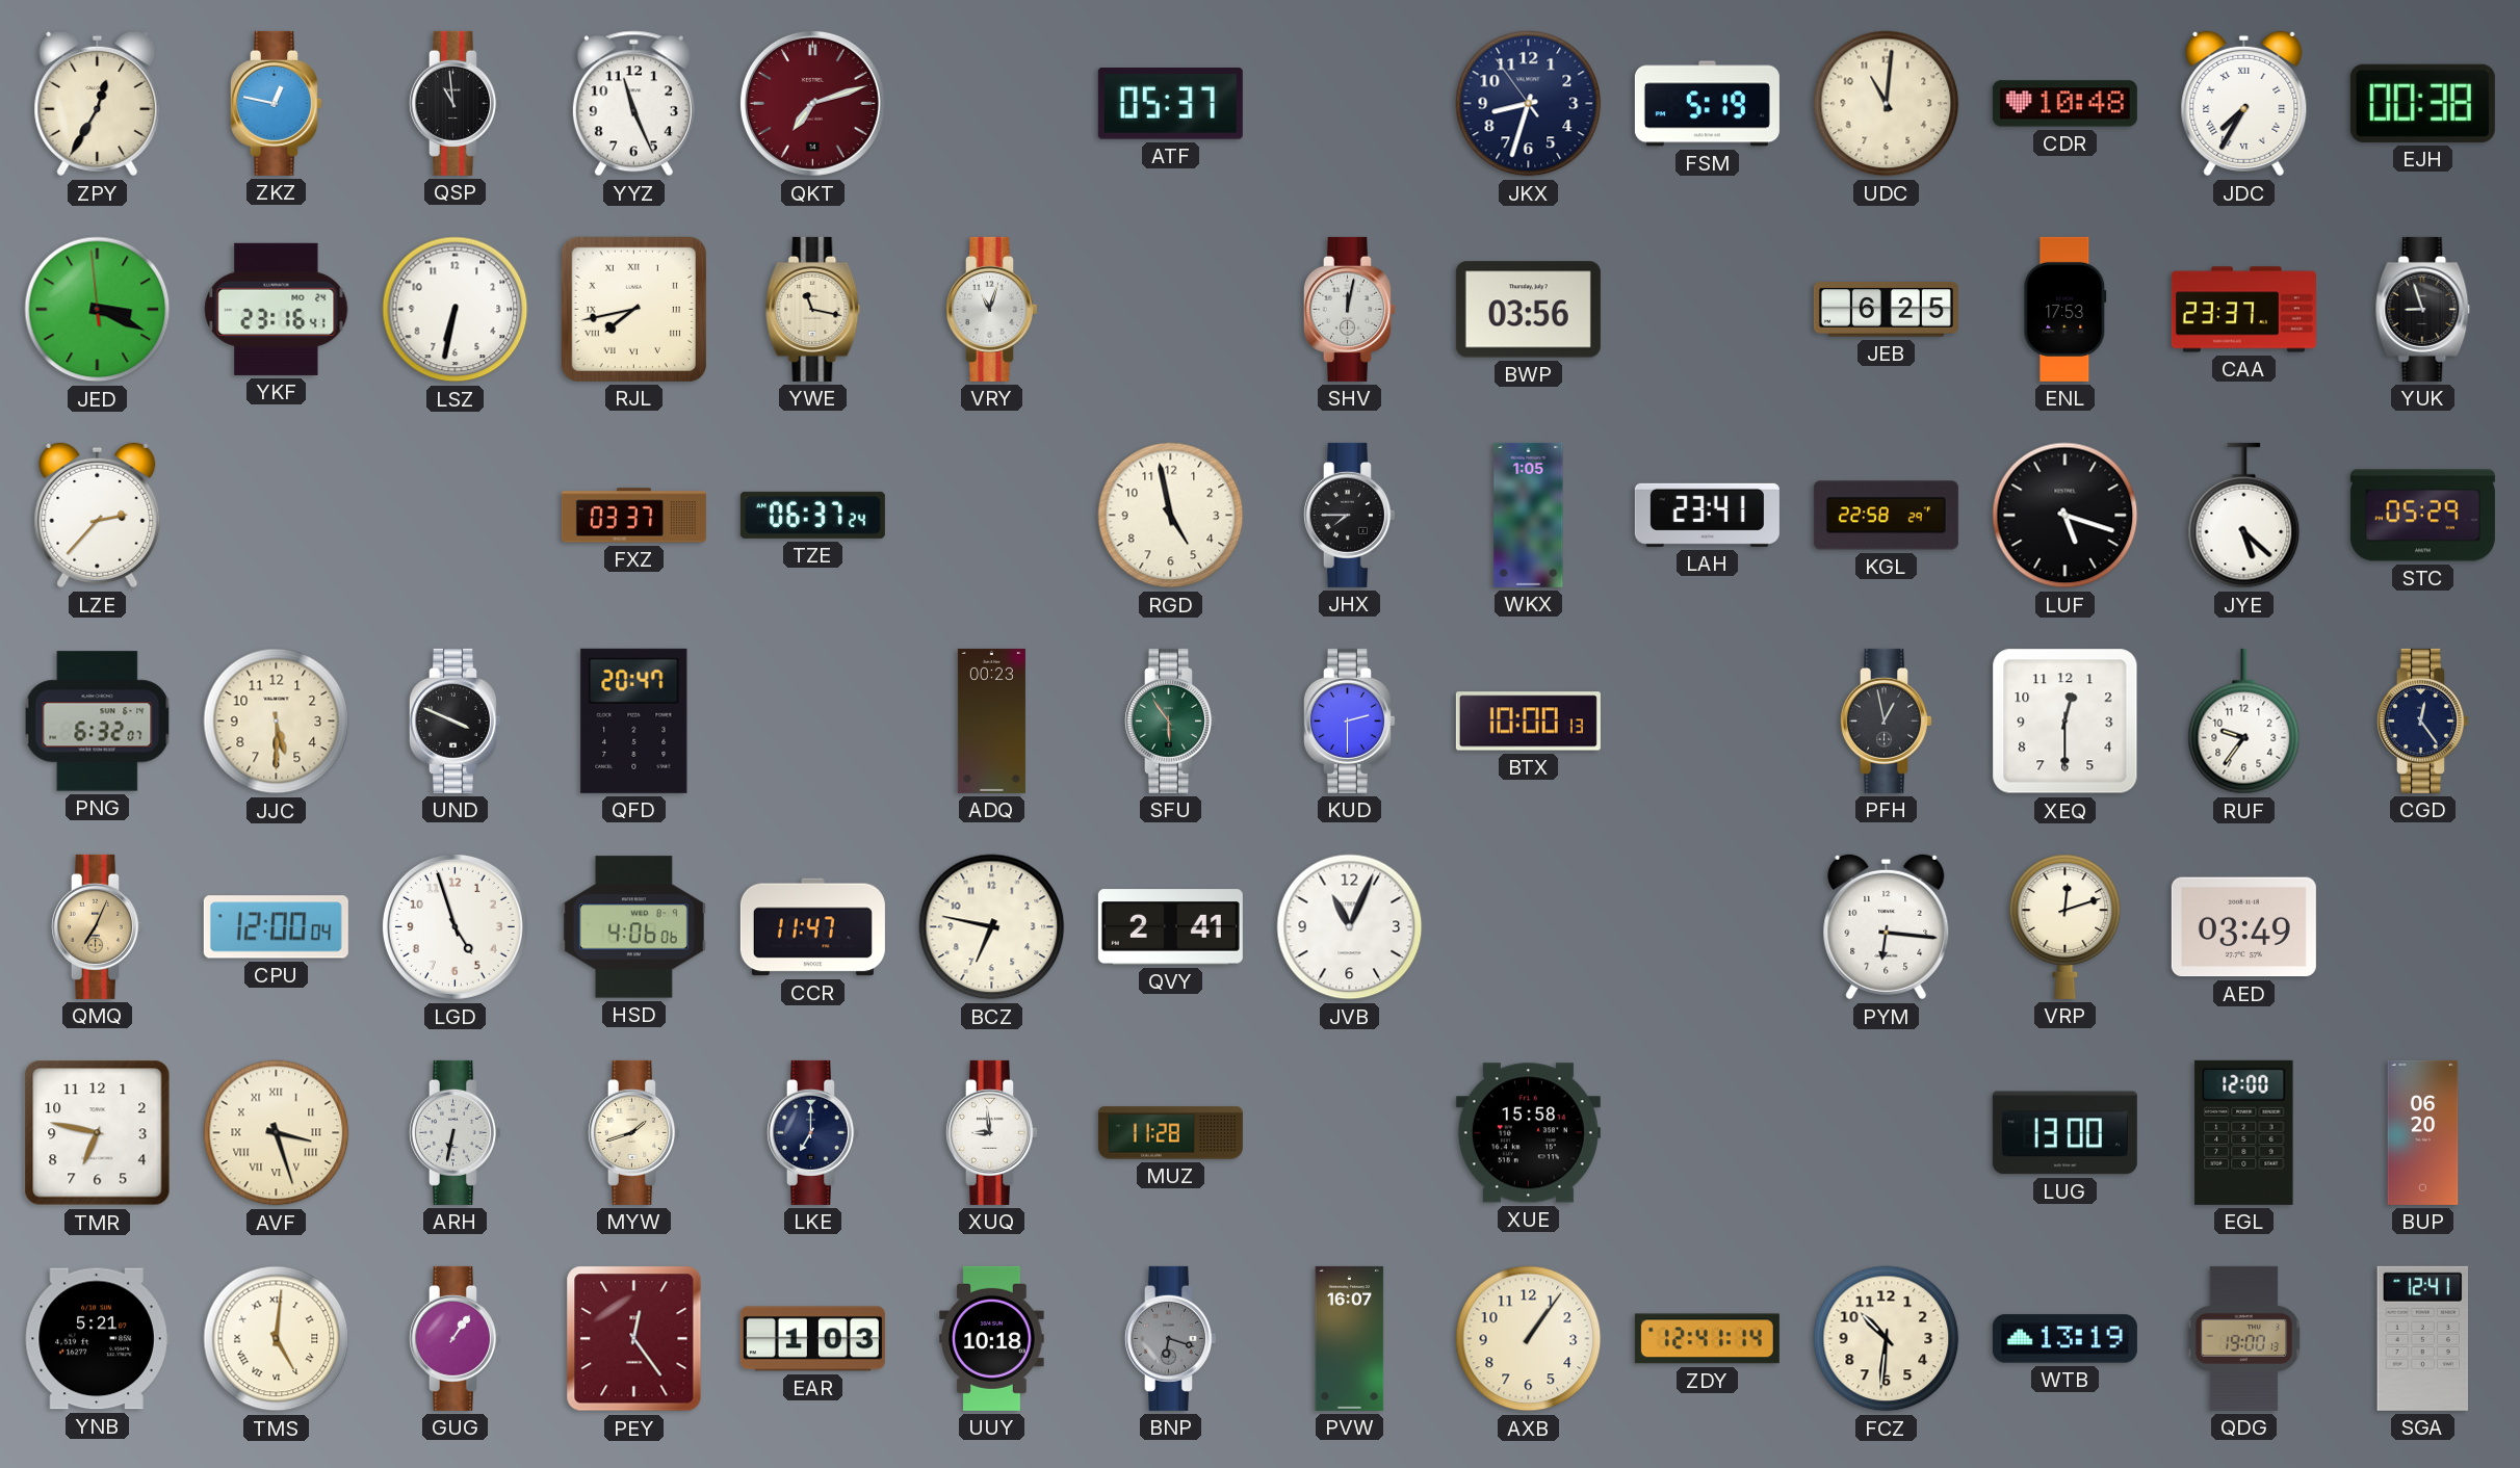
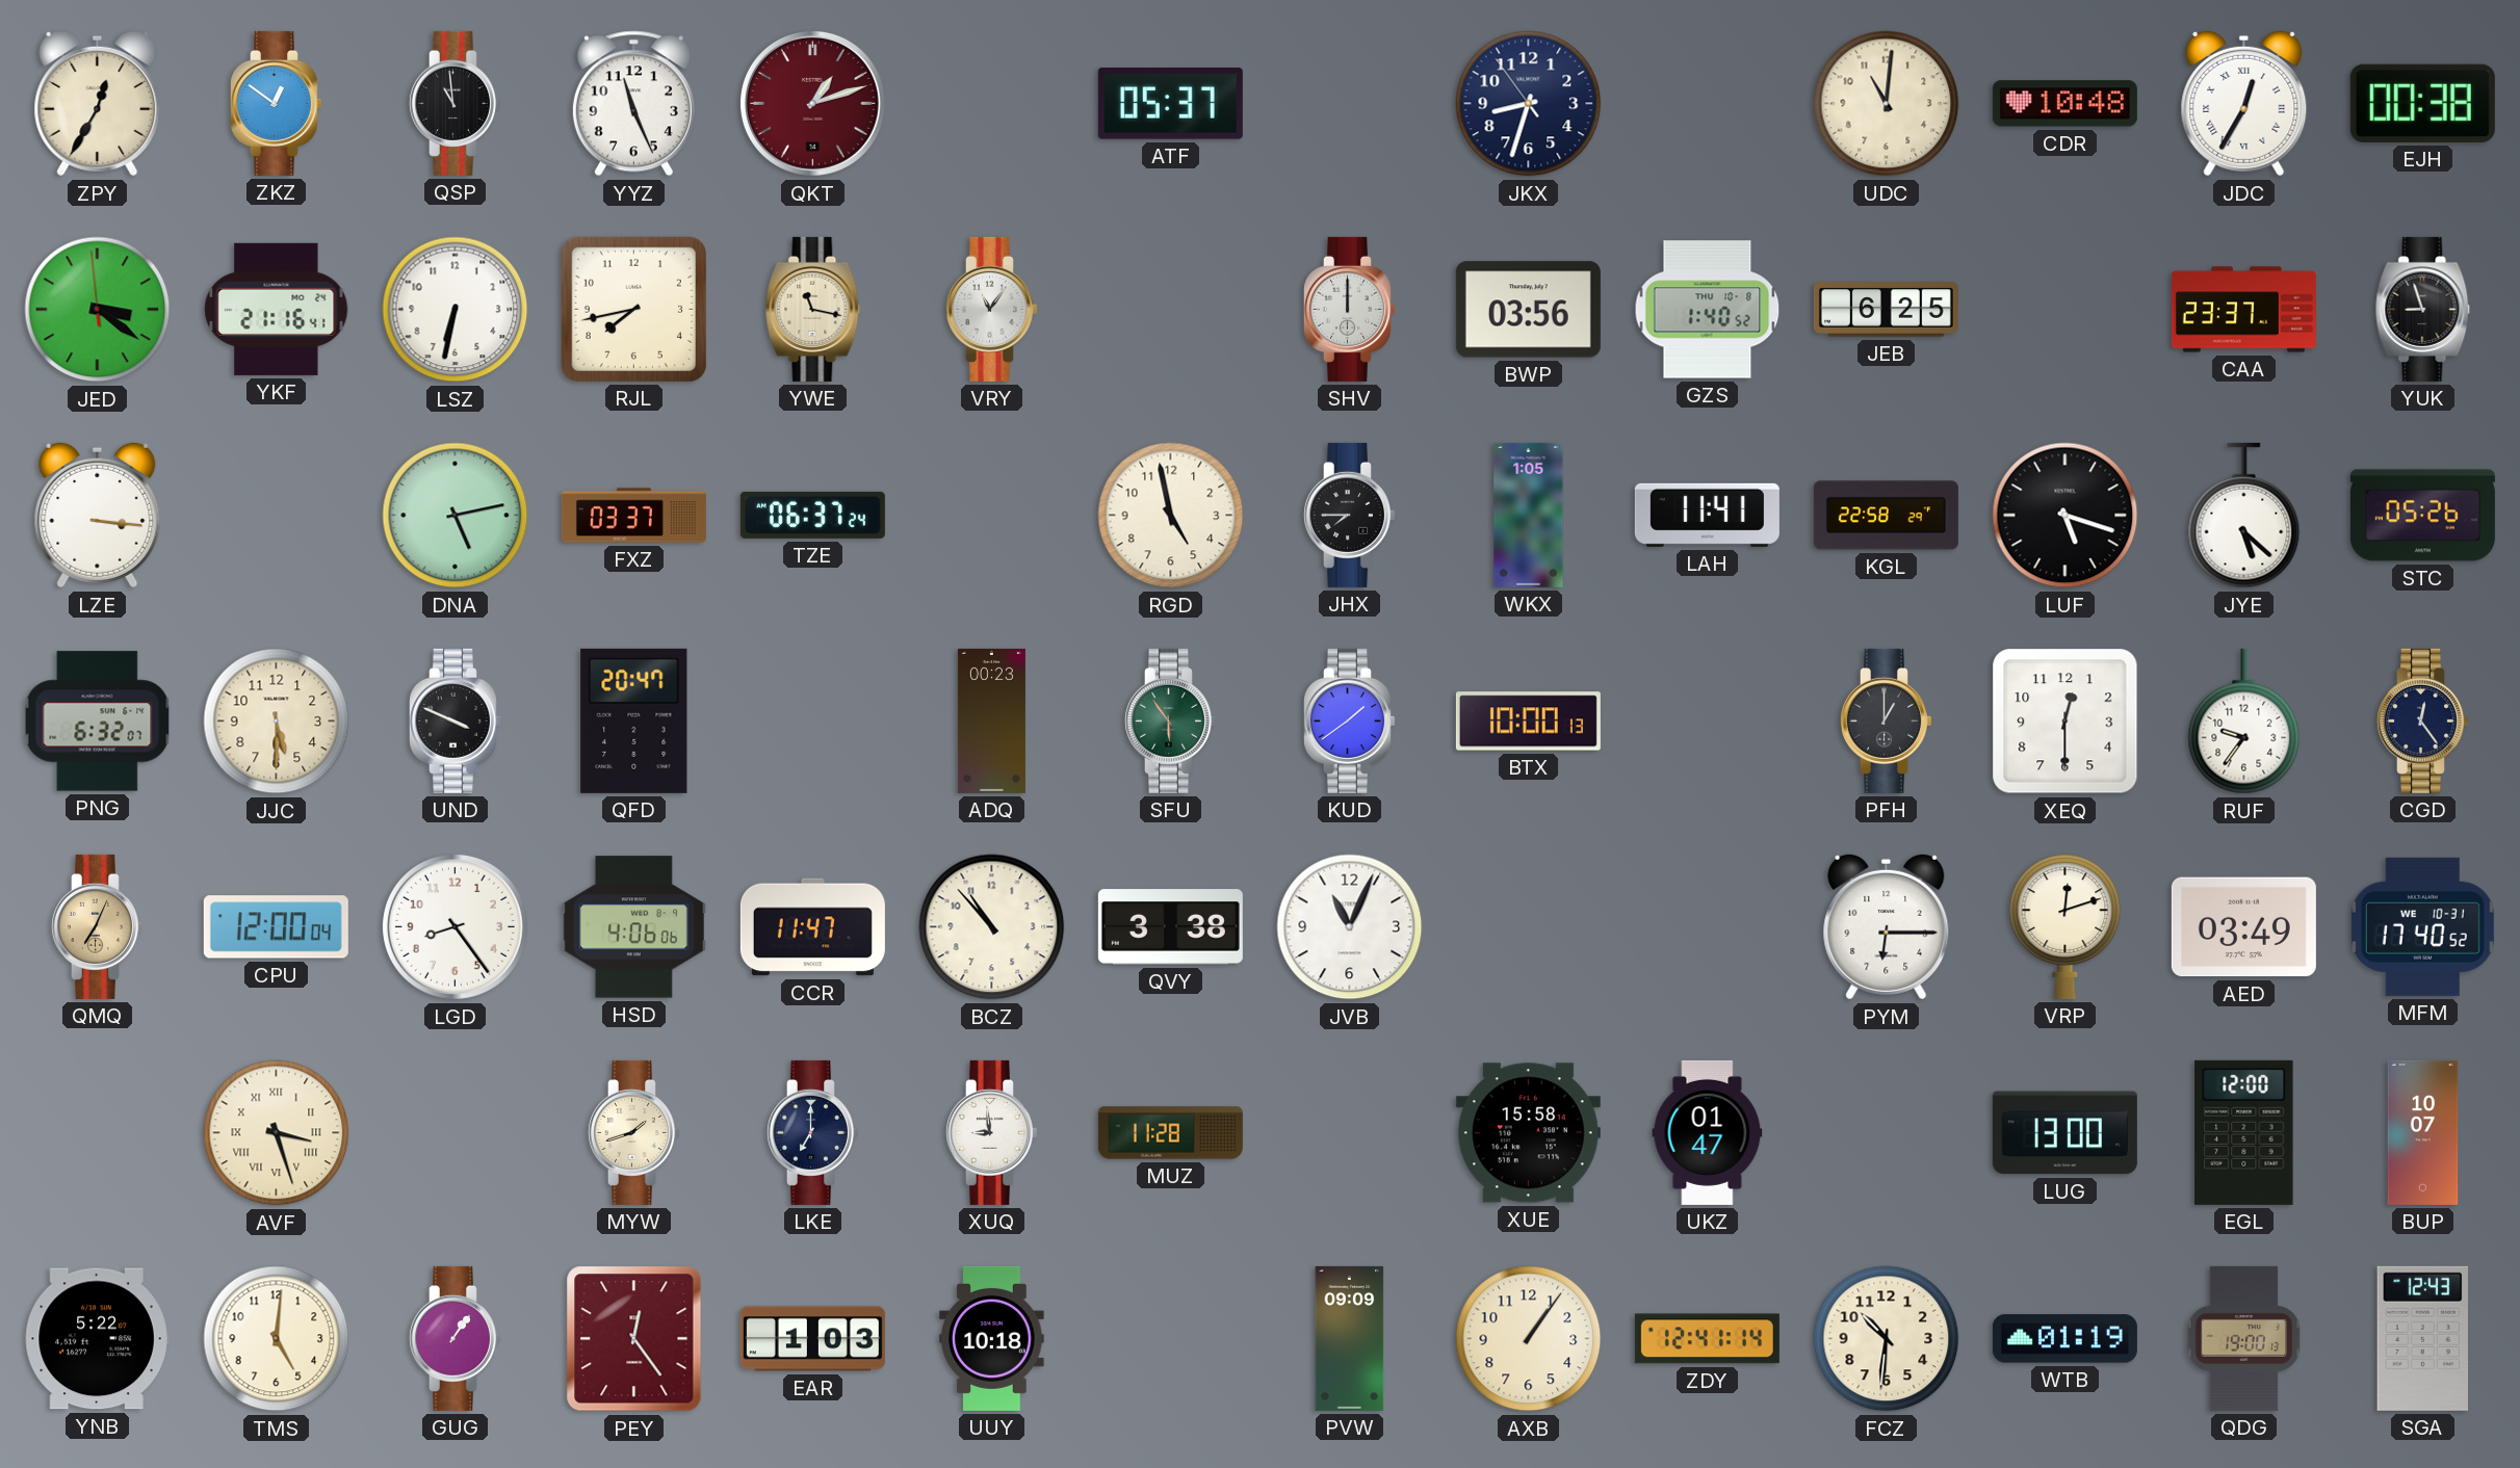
ZKZ: 12:47 -> 12:51 (276, 103)
QKT: 7:12 -> 1:12 (812, 103)
FSM: 5:19 -> none (1707, 104)
JDC: 7:35 -> 12:35 (2244, 104)
JED: 3:18 -> 3:20 (98, 310)
YKF: 23:16 -> 21:16 (277, 309)
RJL numerals: Roman -> Arabic (633, 309)
VRY: 11:03 -> 11:06 (991, 309)
SHV: 12:02 -> 12:00 (1349, 309)
GZS: none -> 1:40 (1708, 310)
ENL: 17:53 -> none (2066, 309)
LZE: 2:37 -> 3:16 (98, 516)
DNA: none -> 5:13 (456, 516)
LAH: 23:41 -> 11:41 (1707, 515)
STC: 05:29 -> 05:26 (2422, 516)
KUD: 2:30 -> 1:39 (1349, 720)
PFH: 12:58 -> 1:00 (1886, 720)
LGD: 4:57 -> 8:24 (454, 926)
BCZ: 6:47 -> 10:53 (992, 927)
QVY: 2:41 -> 3:38 (1170, 927)
PYM: 6:16 -> 6:15 (1887, 927)
MFM: none -> 17:40 (2422, 926)
TMR: 6:47 -> none (98, 1133)
ARH: 6:32 -> none (454, 1132)
UKZ: none -> 01:47 (1708, 1132)
BUP: 06:20 -> 10:07 (2423, 1132)
YNB: 5:21 -> 5:22 (97, 1339)
TMS numerals: Roman -> Arabic (277, 1339)
BNP: 6:18 -> none (1170, 1338)
PVW: 16:07 -> 09:09 (1350, 1338)
WTB: 13:19 -> 01:19 (2064, 1339)
SGA: 12:41 -> 12:43 (2422, 1338)
